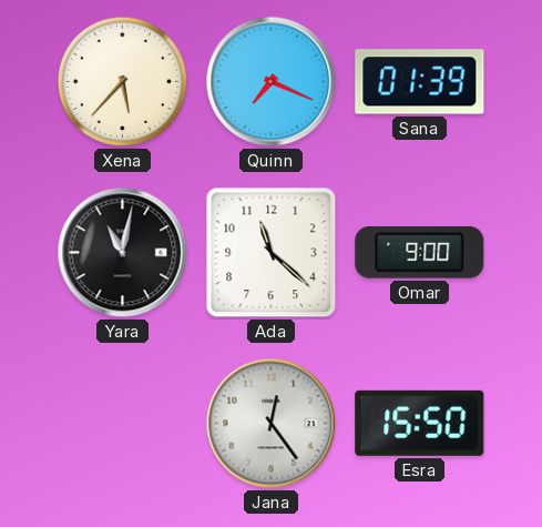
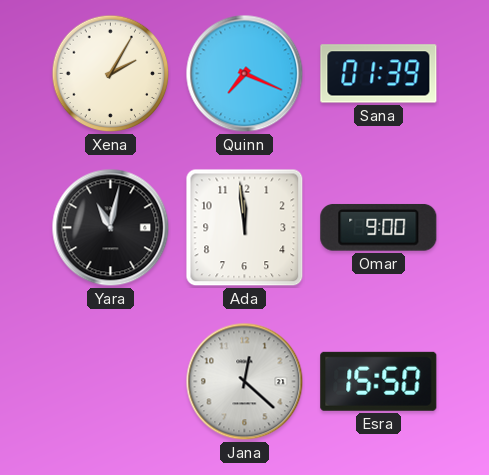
Xena: 5:37 -> 2:05 (111, 74)
Ada: 11:22 -> 11:59 (245, 228)
Jana: 12:24 -> 12:22 (245, 382)
